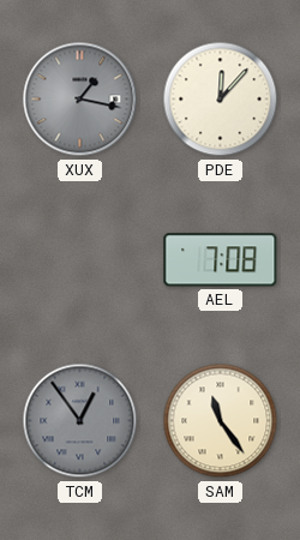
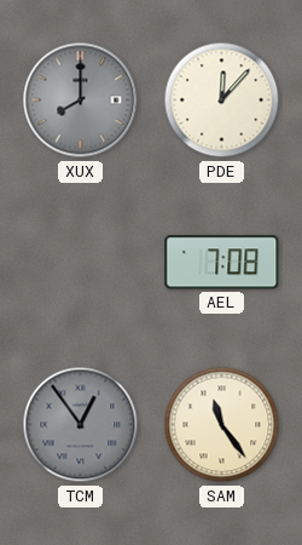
XUX: 1:17 -> 8:00 (81, 101)
